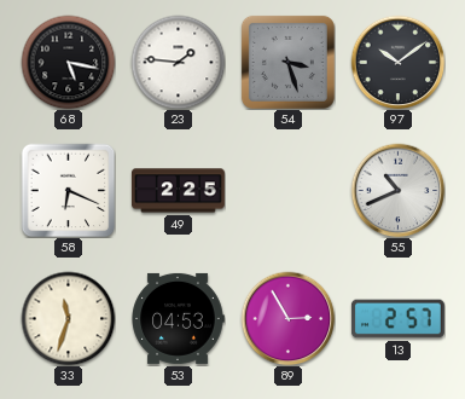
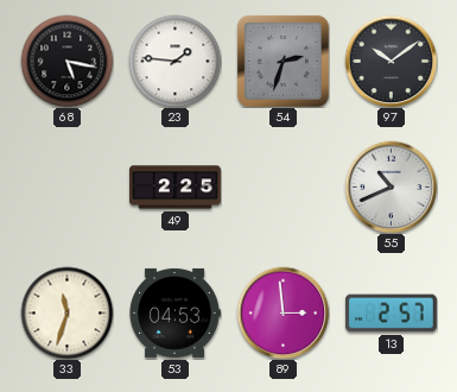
54: 3:27 -> 2:33 (283, 61)
58: 6:19 -> none (68, 190)
89: 2:55 -> 2:59 (283, 312)
